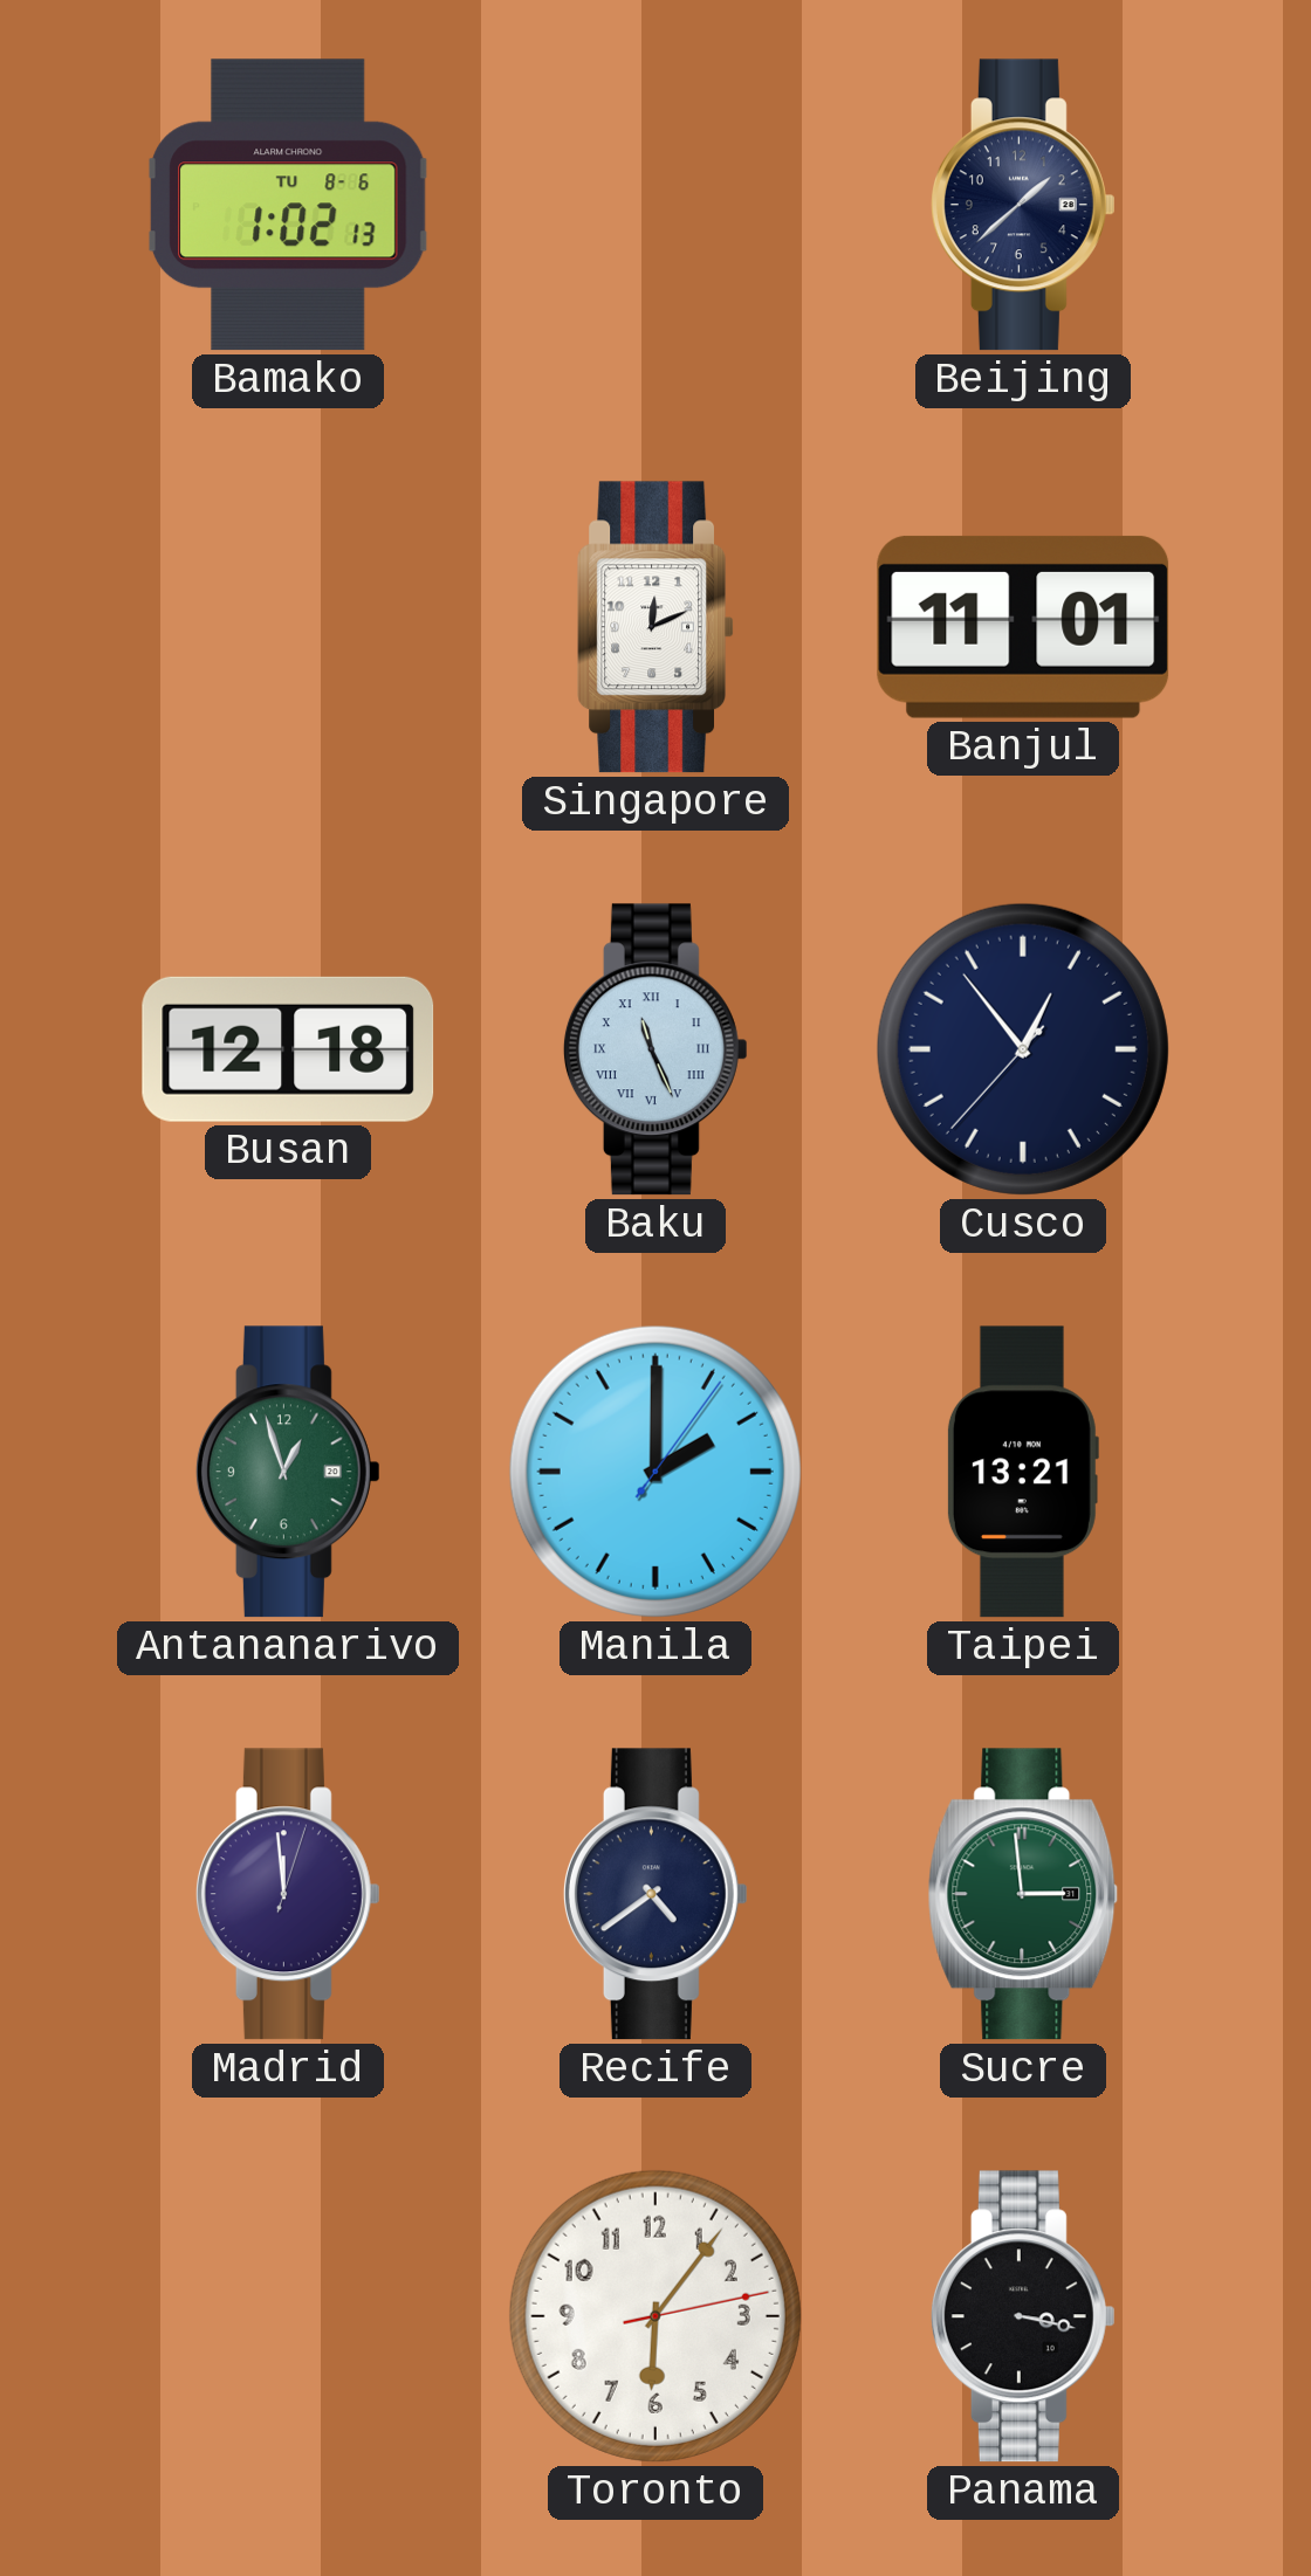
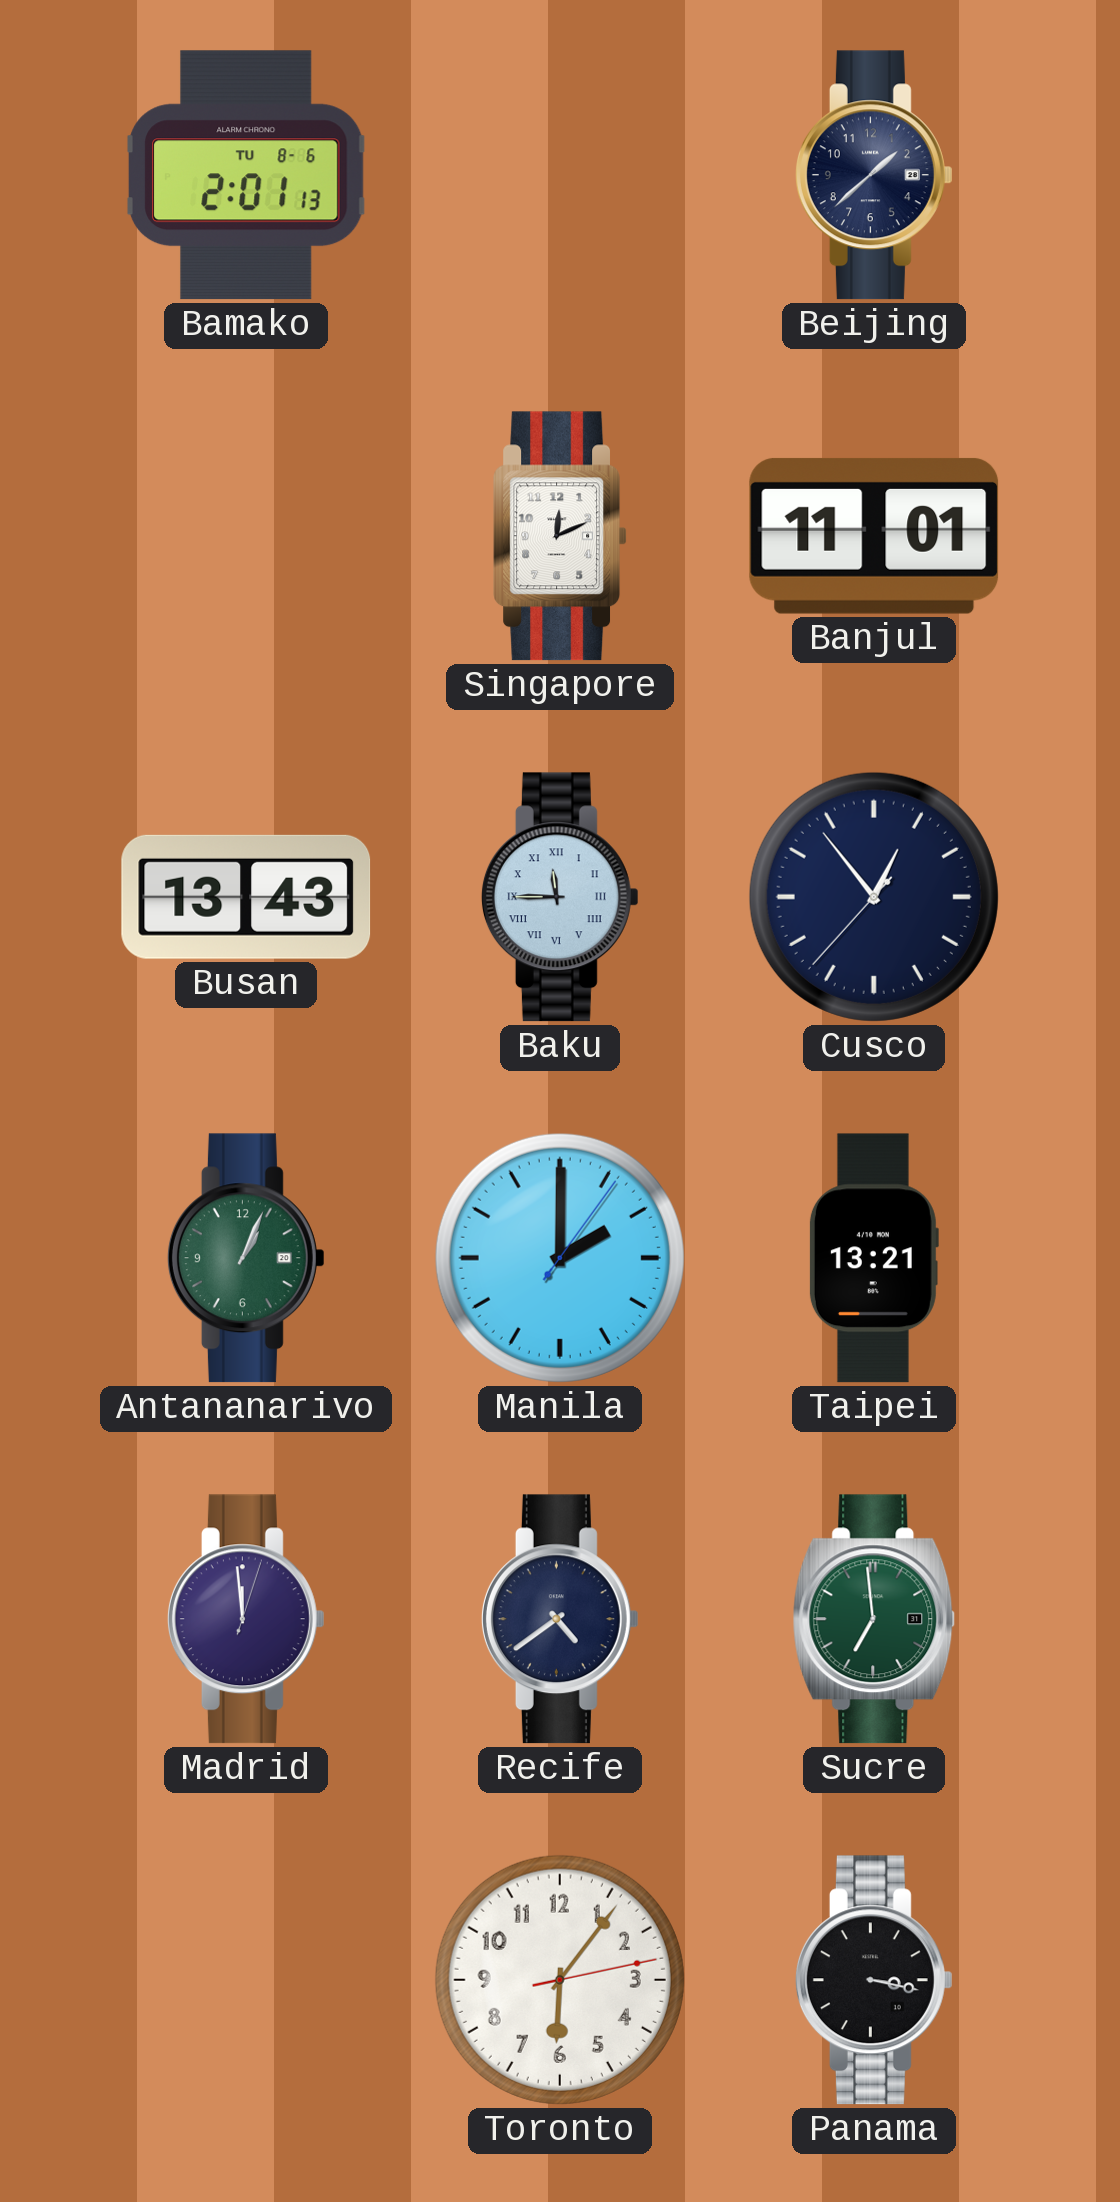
Bamako: 1:02 -> 2:01 (246, 175)
Busan: 12:18 -> 13:43 (246, 897)
Baku: 11:26 -> 11:45 (560, 897)
Antananarivo: 12:57 -> 1:04 (246, 1258)
Sucre: 2:59 -> 6:59 (874, 1619)
